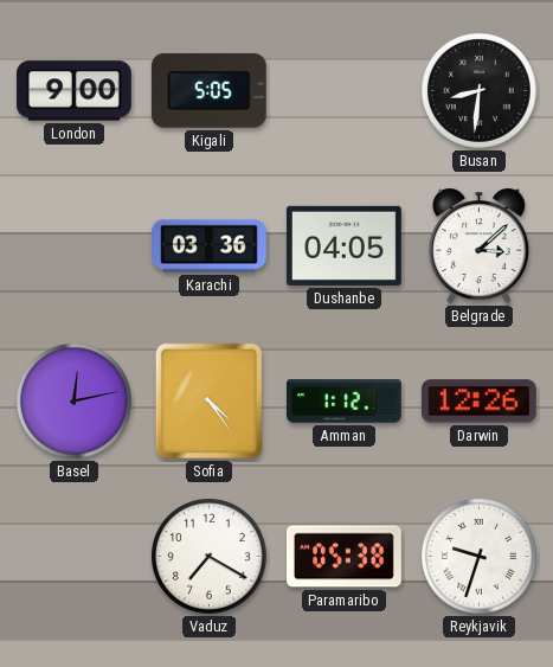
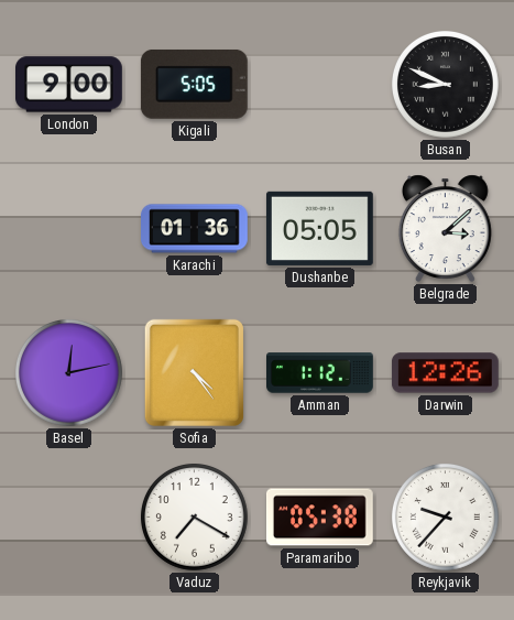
Busan: 8:31 -> 8:49 (445, 84)
Karachi: 03:36 -> 01:36 (195, 229)
Dushanbe: 04:05 -> 05:05 (319, 228)
Reykjavik: 9:33 -> 9:37 (445, 516)
